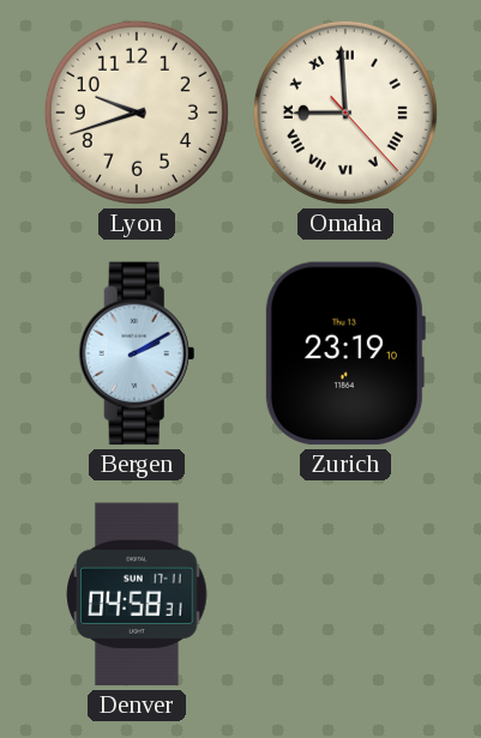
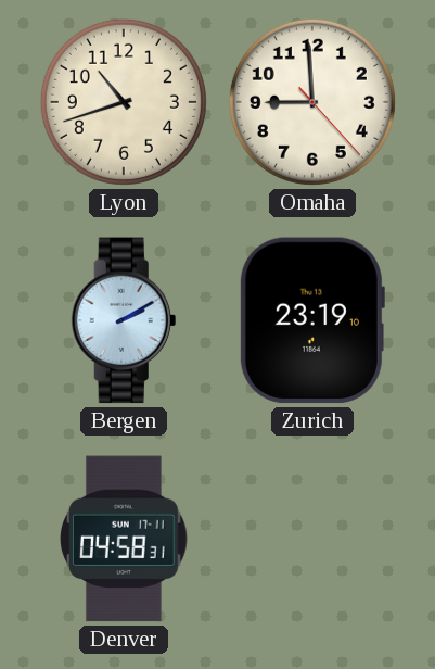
Lyon: 9:42 -> 10:42 (124, 102)
Omaha numerals: Roman -> Arabic (312, 102)
